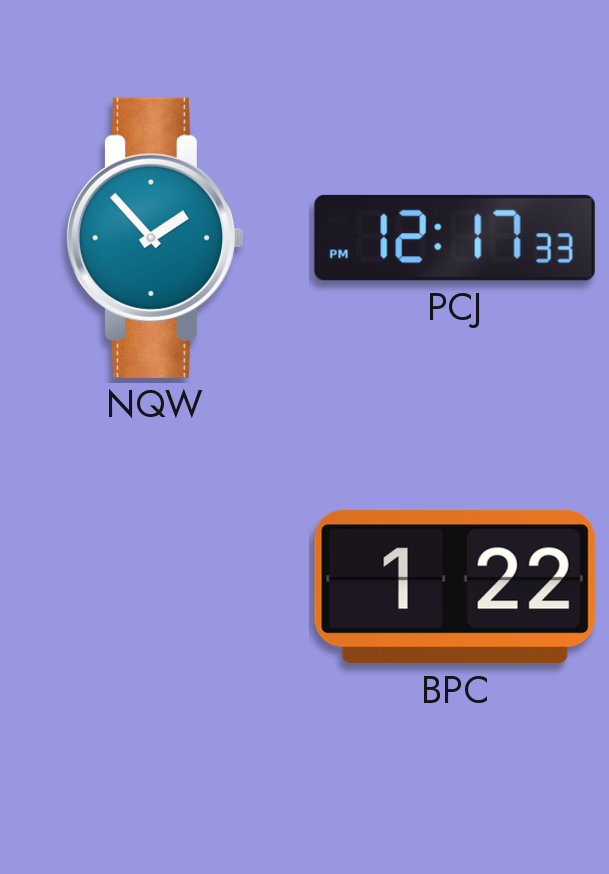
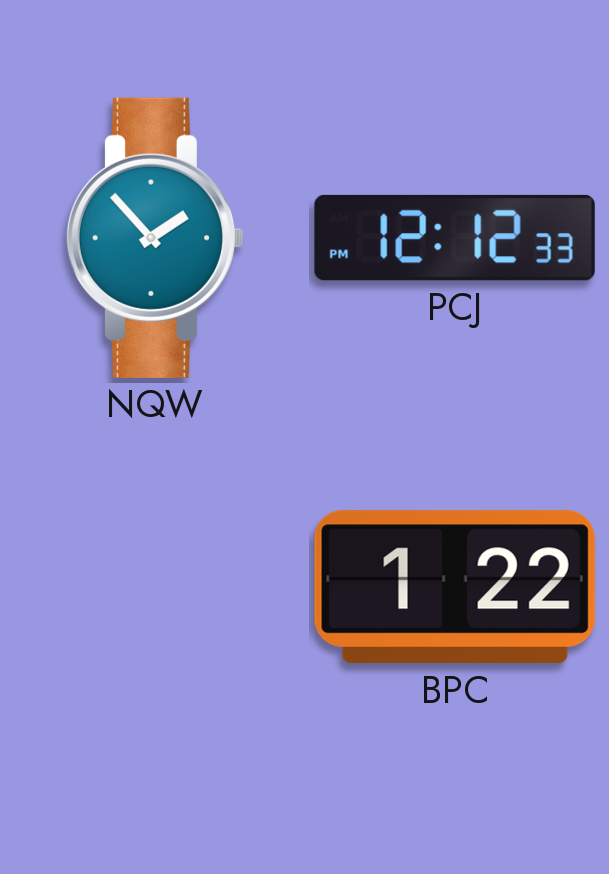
PCJ: 12:17 -> 12:12 (455, 238)
